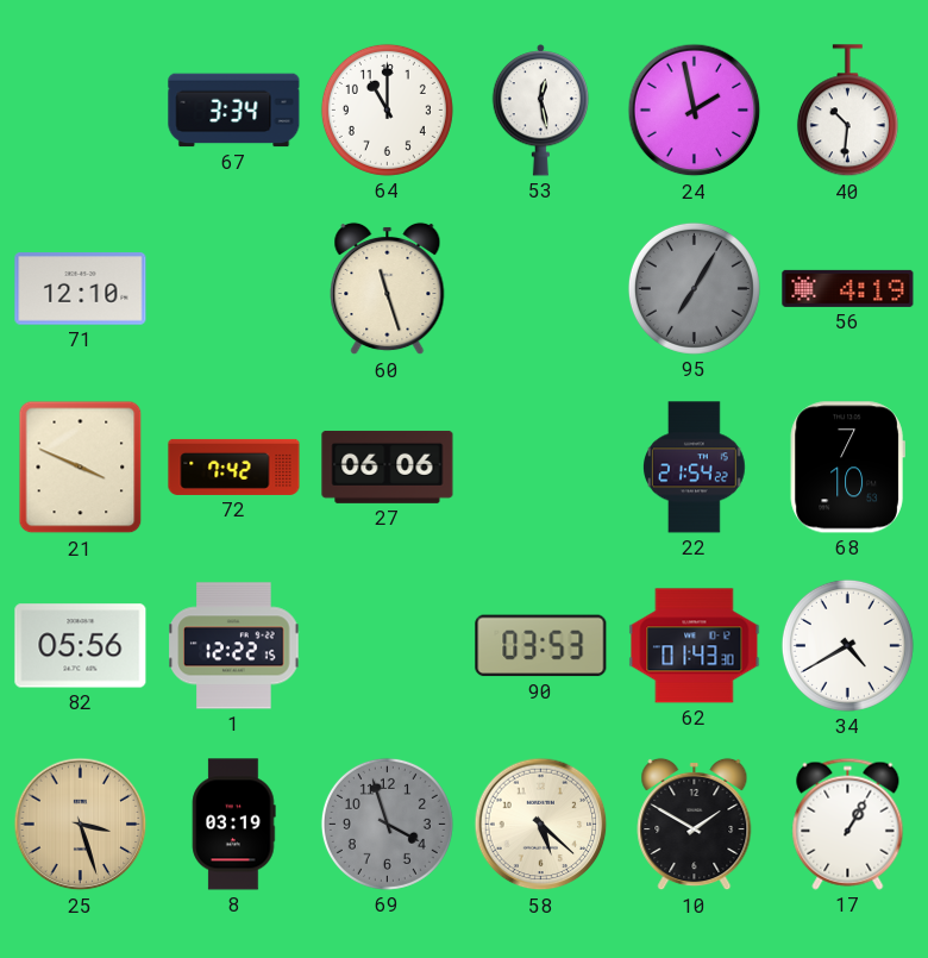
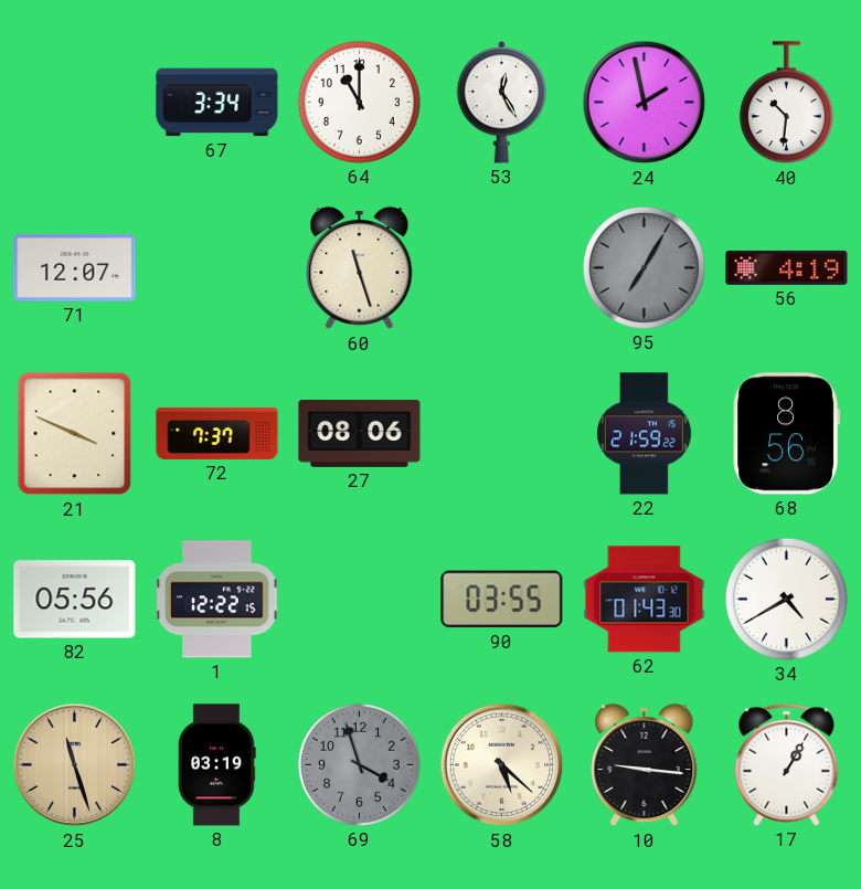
53: 12:28 -> 12:25 (502, 103)
71: 12:10 -> 12:07 (75, 268)
72: 7:42 -> 7:37 (217, 433)
27: 06:06 -> 08:06 (360, 433)
22: 21:54 -> 21:59 (645, 434)
68: 7:10 -> 8:56 (786, 434)
90: 03:53 -> 03:55 (502, 600)
25: 3:27 -> 11:27 (75, 765)
10: 1:50 -> 9:16 (645, 765)
